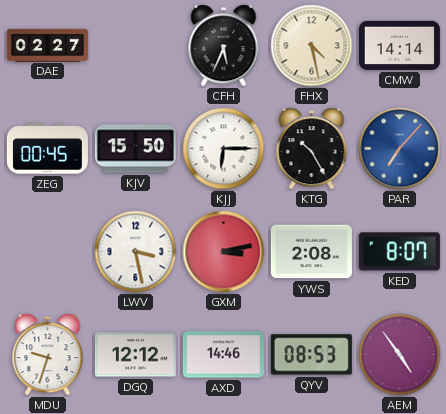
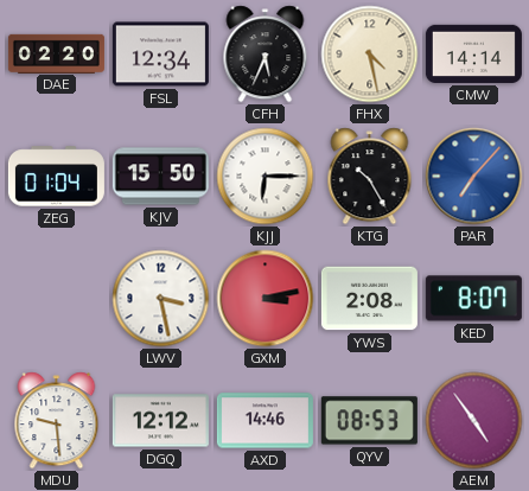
DAE: 02:27 -> 02:20 (56, 53)
FSL: none -> 12:34 (160, 55)
ZEG: 00:45 -> 01:04 (56, 177)
MDU: 9:33 -> 9:29 (57, 421)
